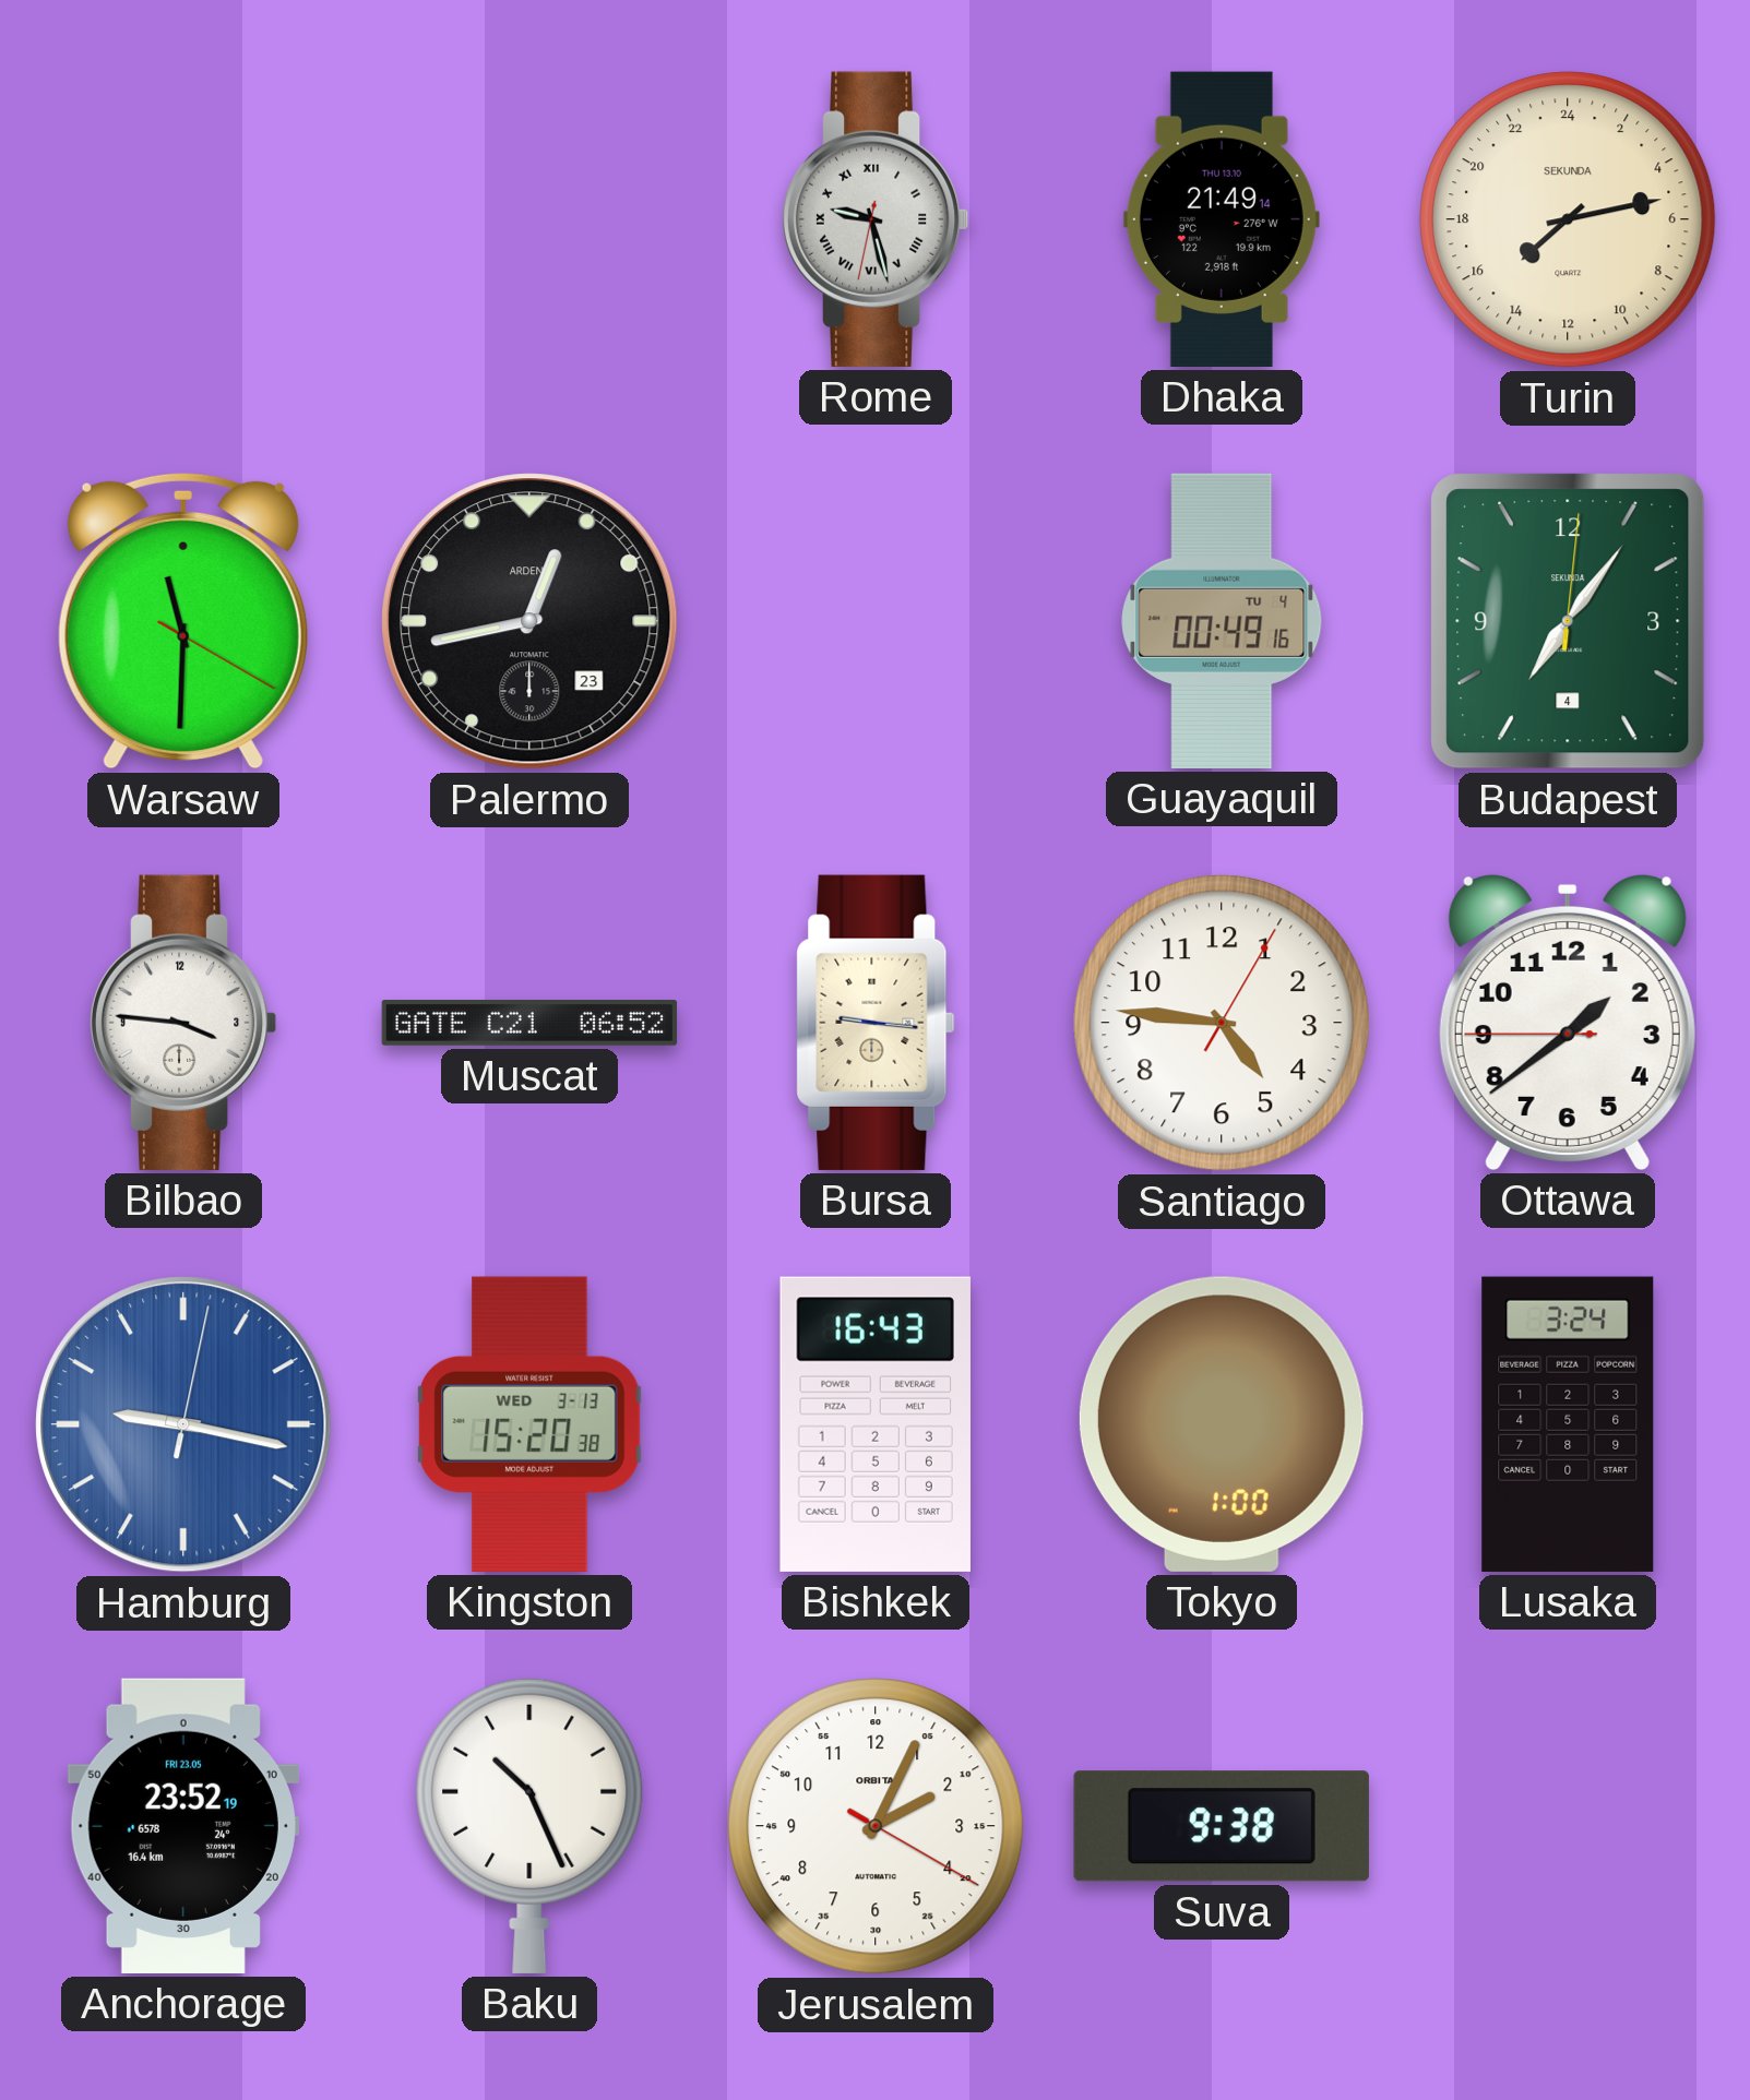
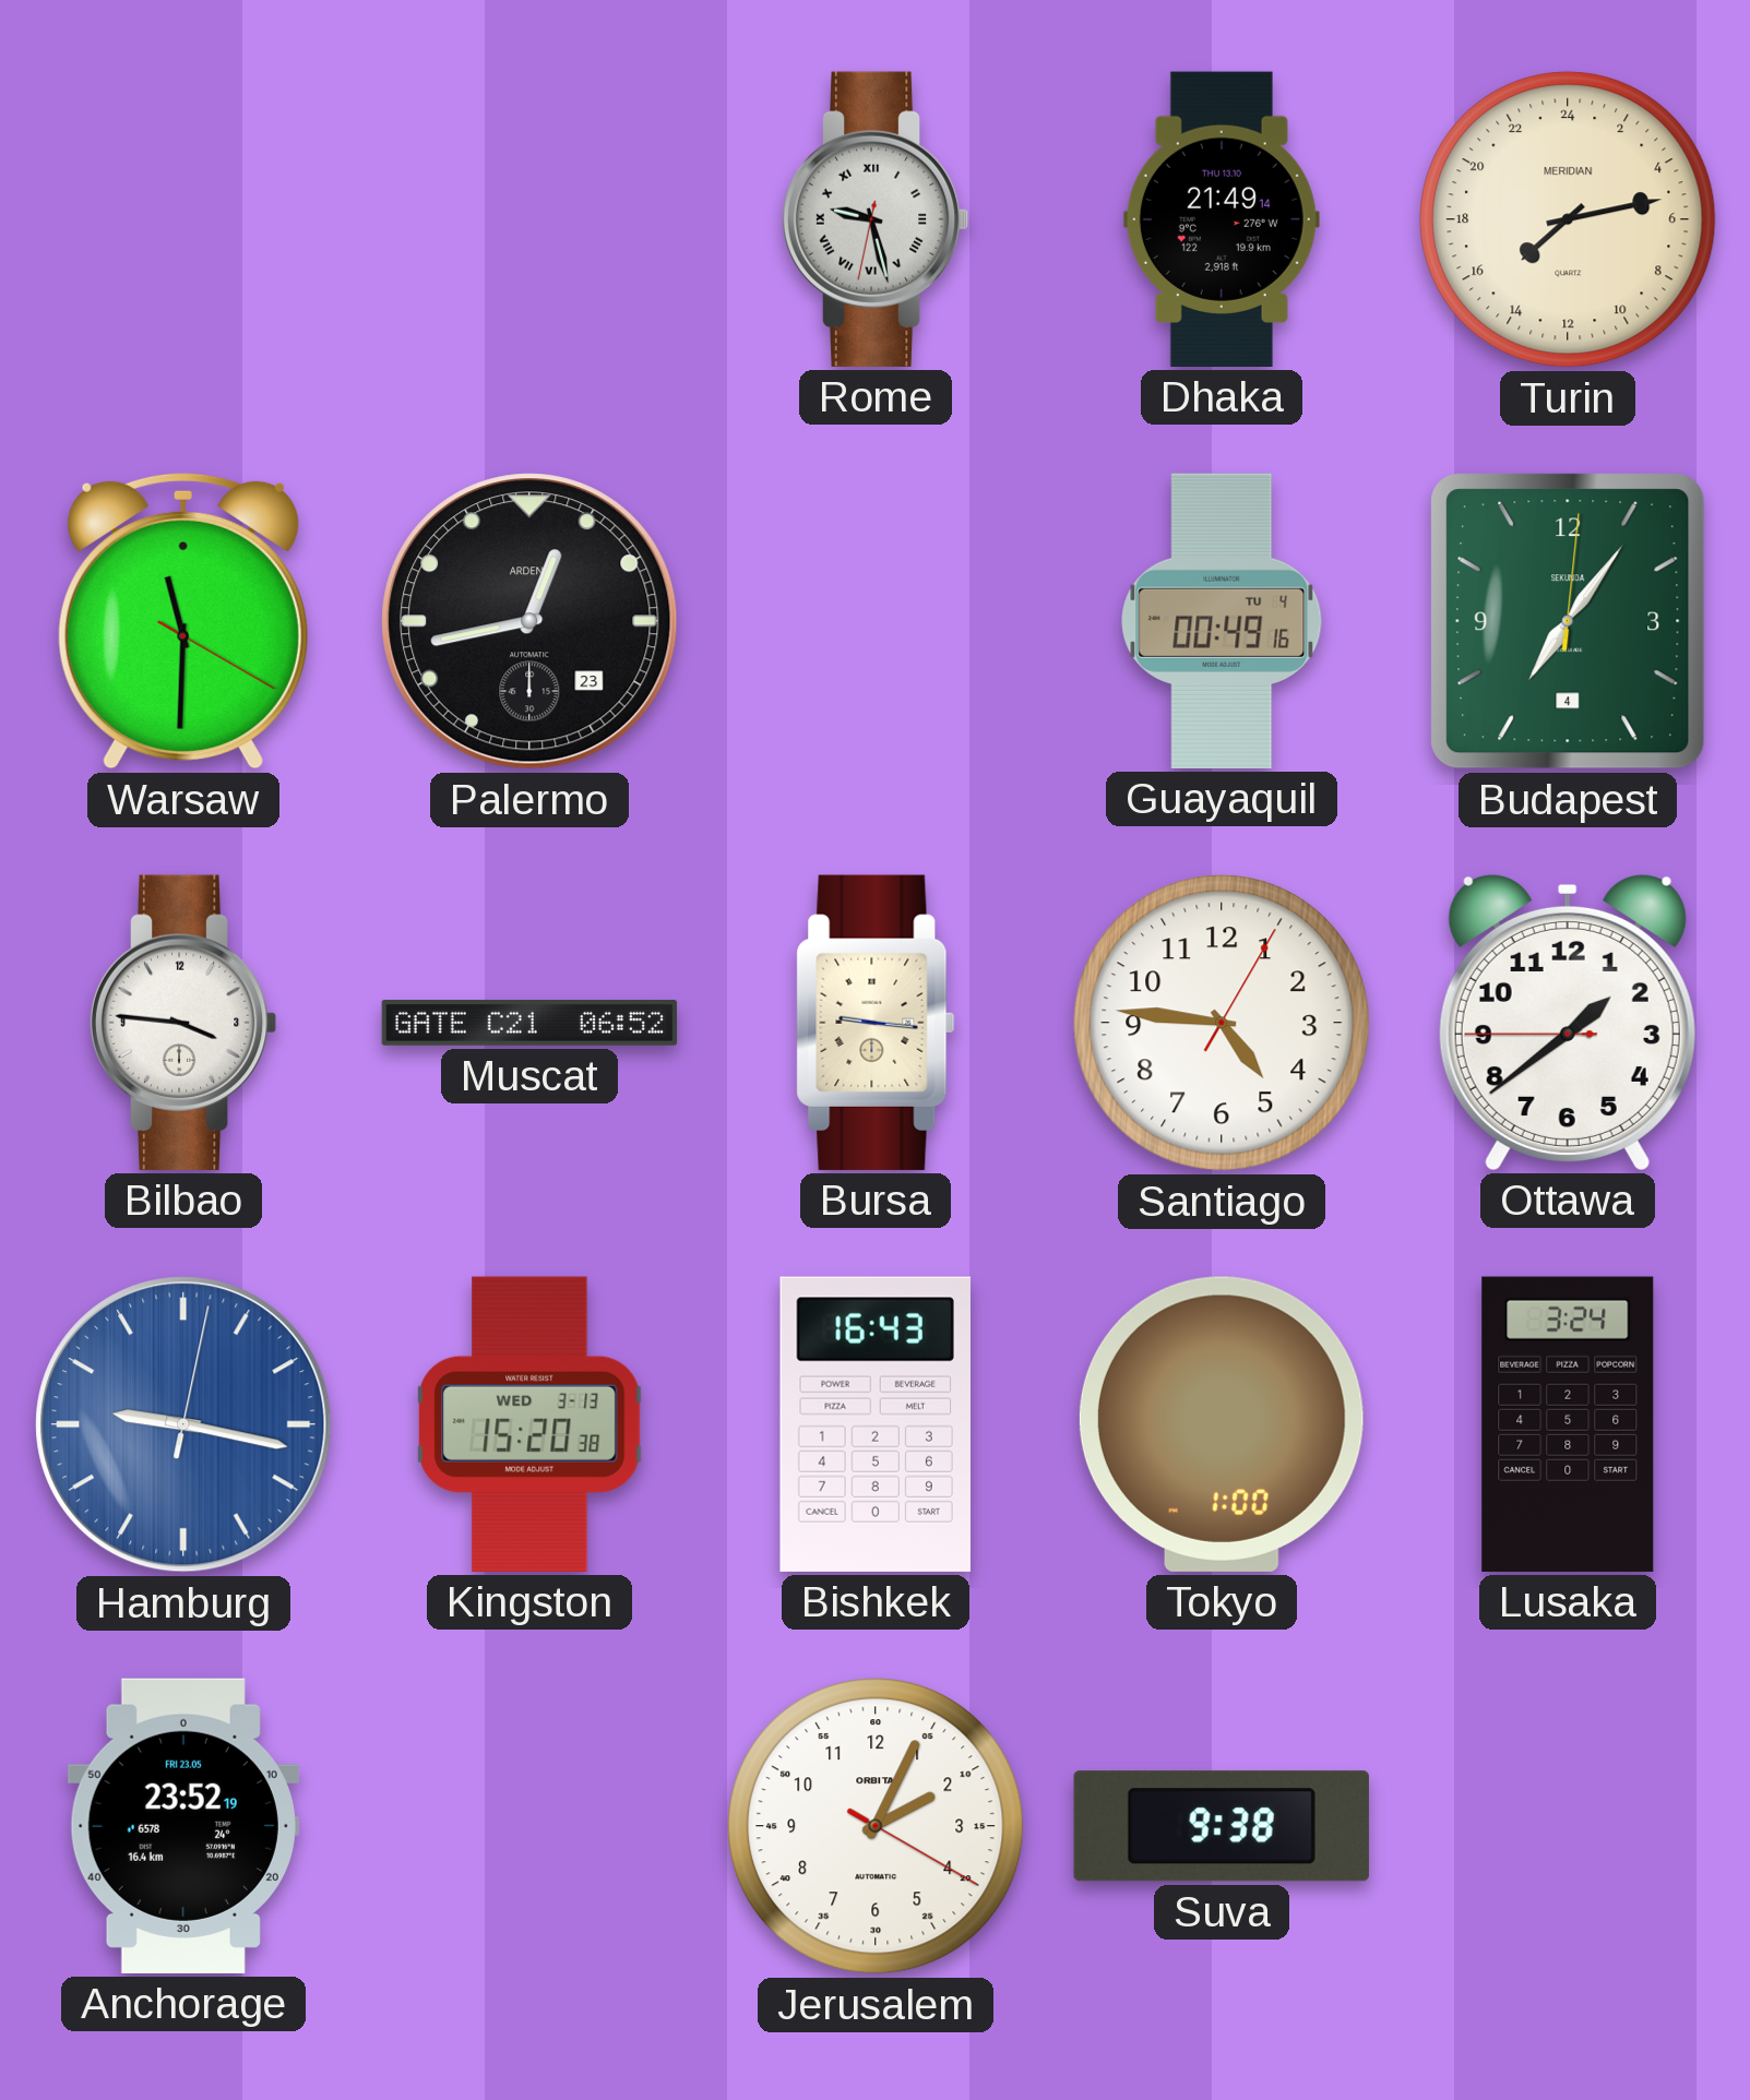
Turin brand: SEKUNDA -> MERIDIAN (1568, 219)
Baku: 10:26 -> none (529, 1825)
